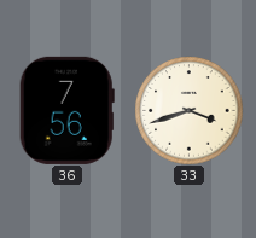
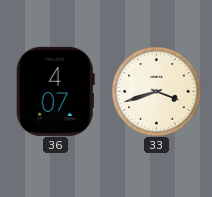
36: 7:56 -> 4:07 (55, 91)
